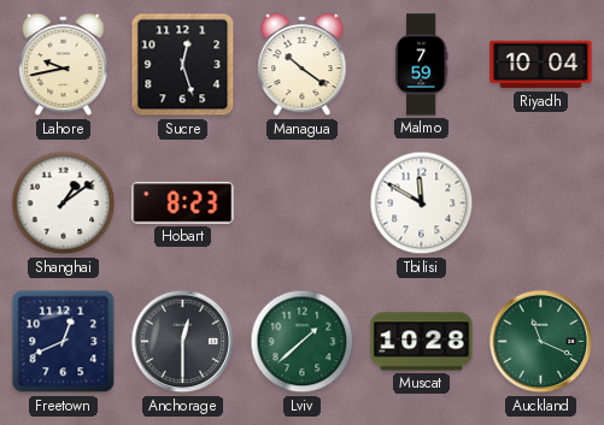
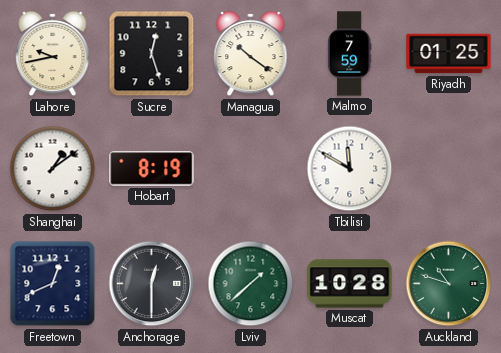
Riyadh: 10:04 -> 01:25 (449, 54)
Hobart: 8:23 -> 8:19 (152, 169)
Auckland: 11:19 -> 10:48 (449, 284)
